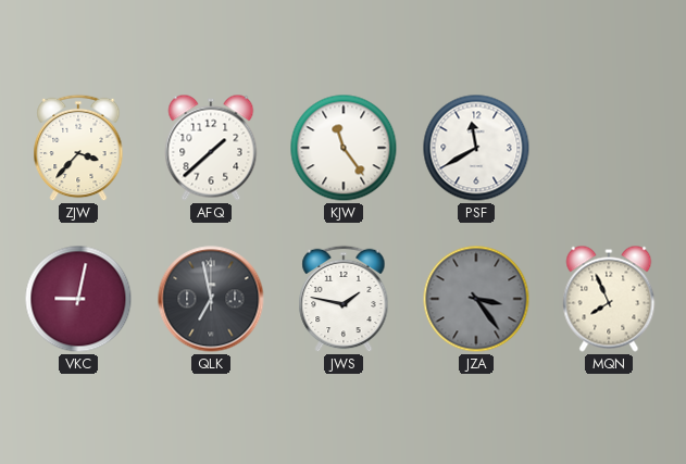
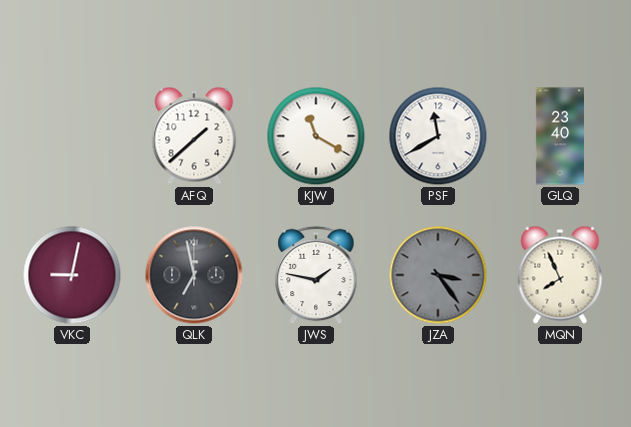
ZJW: 3:37 -> none (78, 148)
KJW: 11:24 -> 11:20 (316, 136)
GLQ: none -> 23:40 (560, 136)
